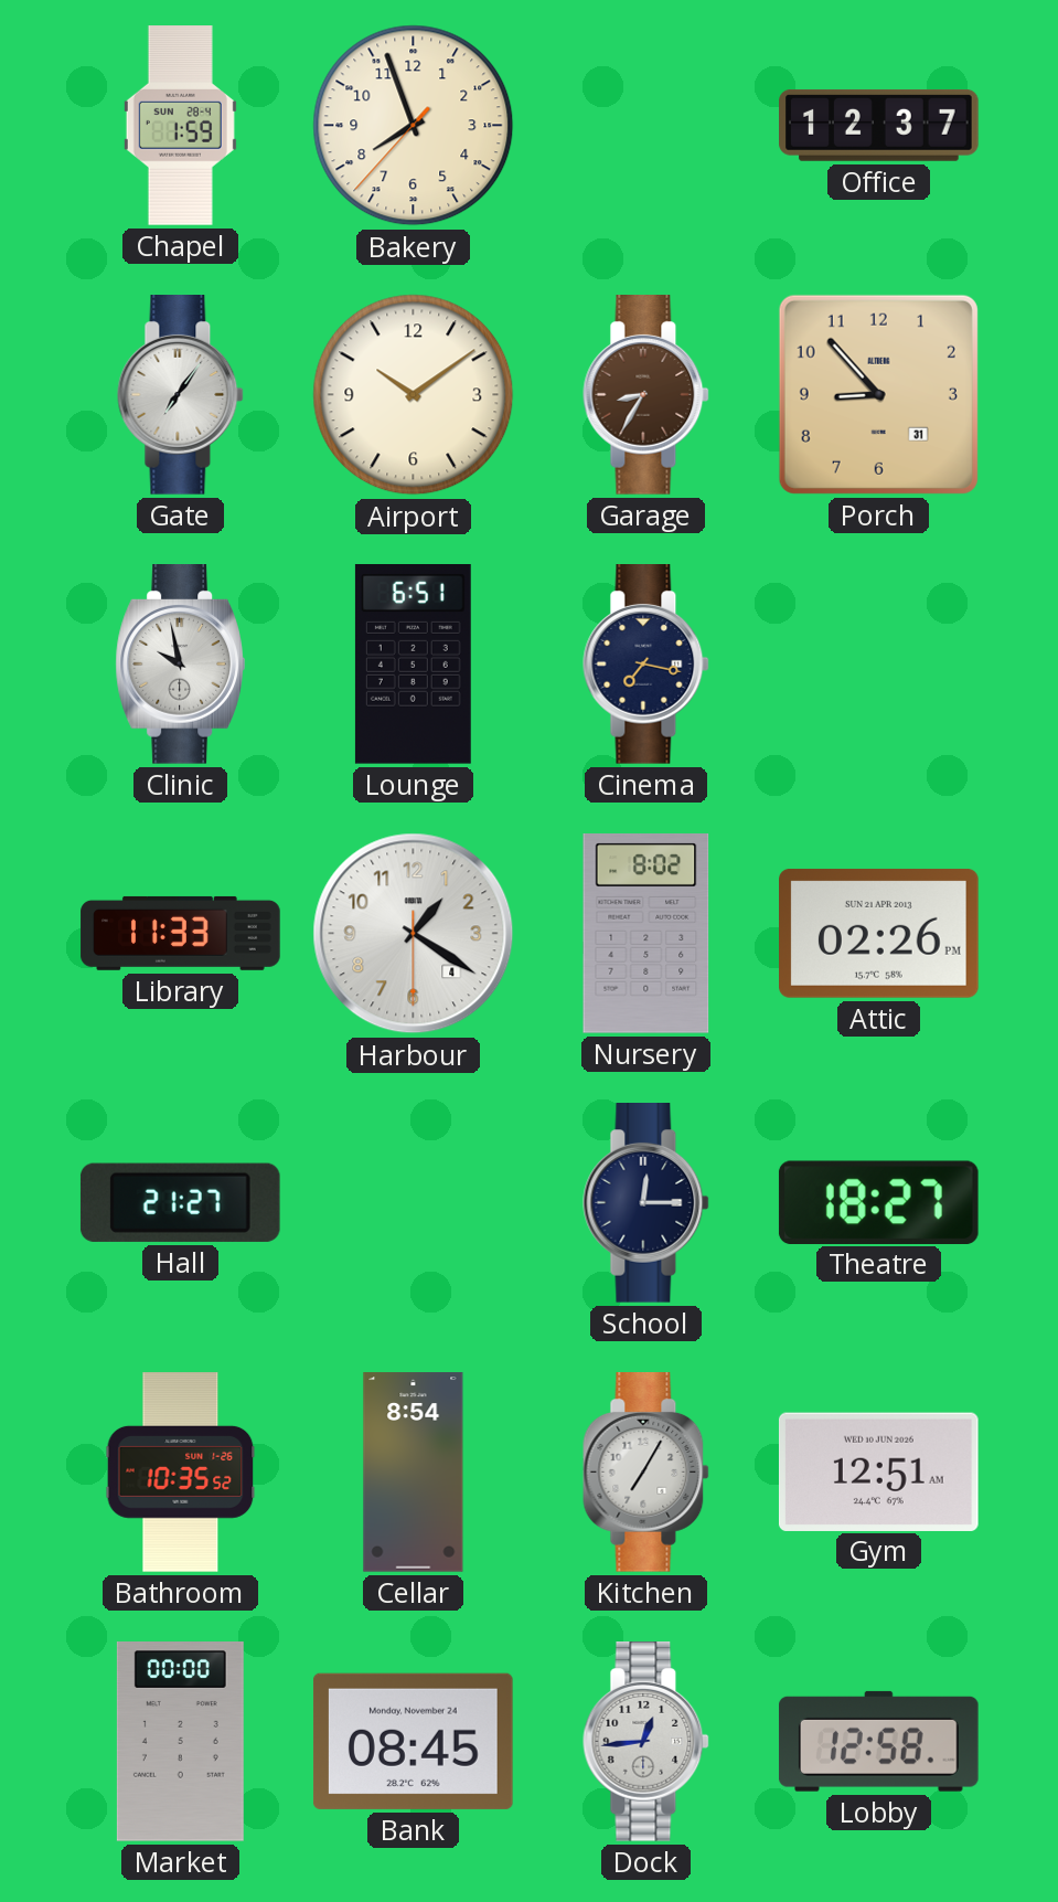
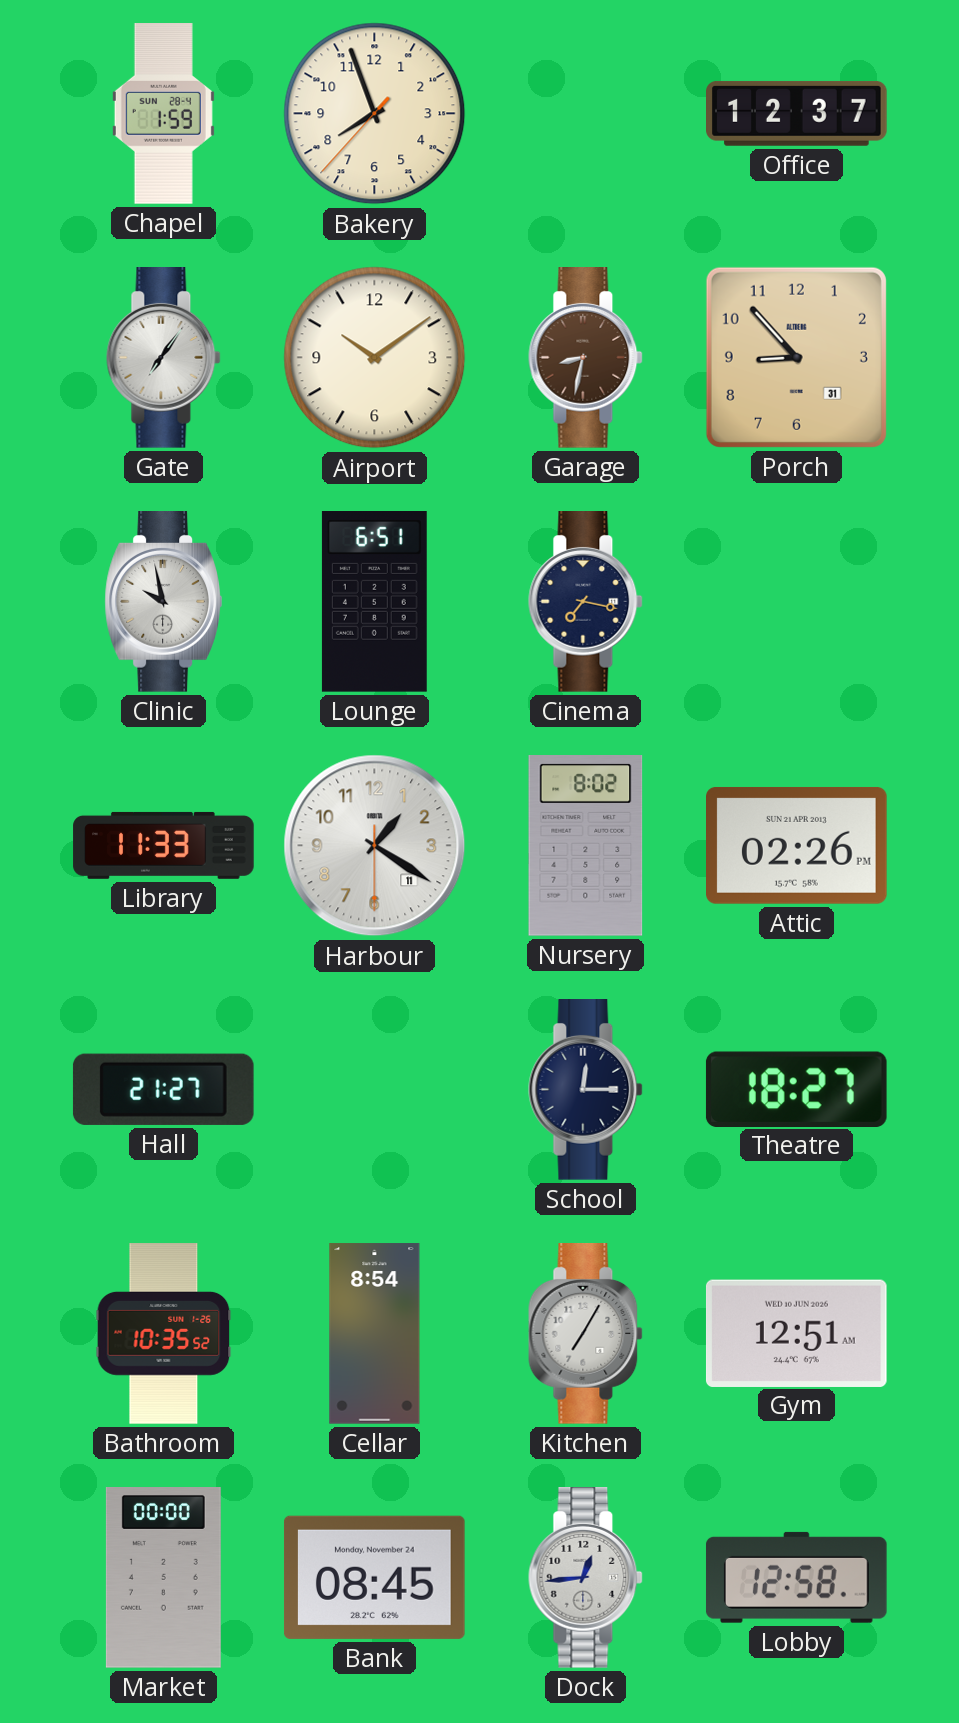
Garage: 8:35 -> 8:32 (586, 358)
Harbour date: 4 -> 11 (375, 846)
